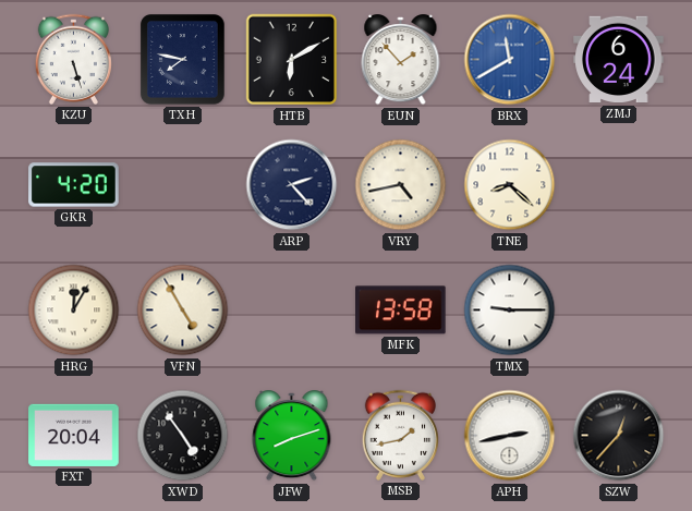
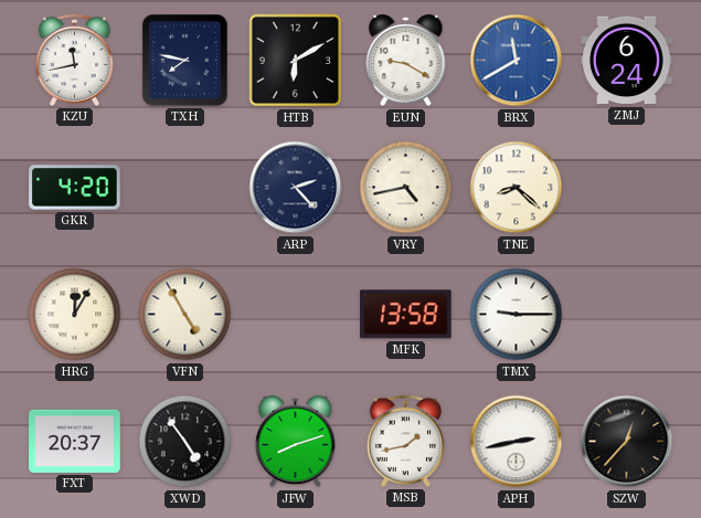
KZU: 5:27 -> 11:43 (74, 60)
EUN: 1:53 -> 9:20 (406, 61)
FXT: 20:04 -> 20:37 (75, 441)
